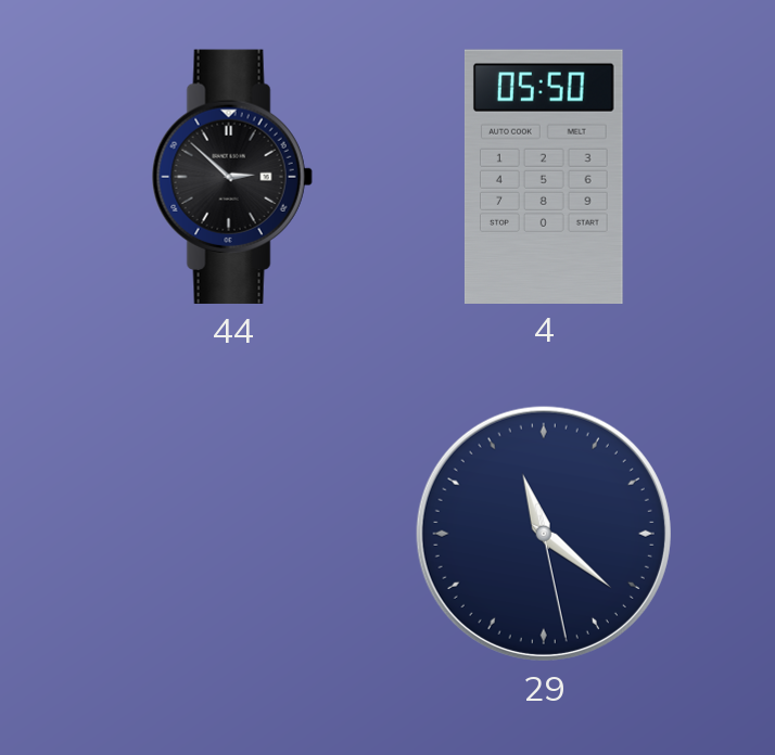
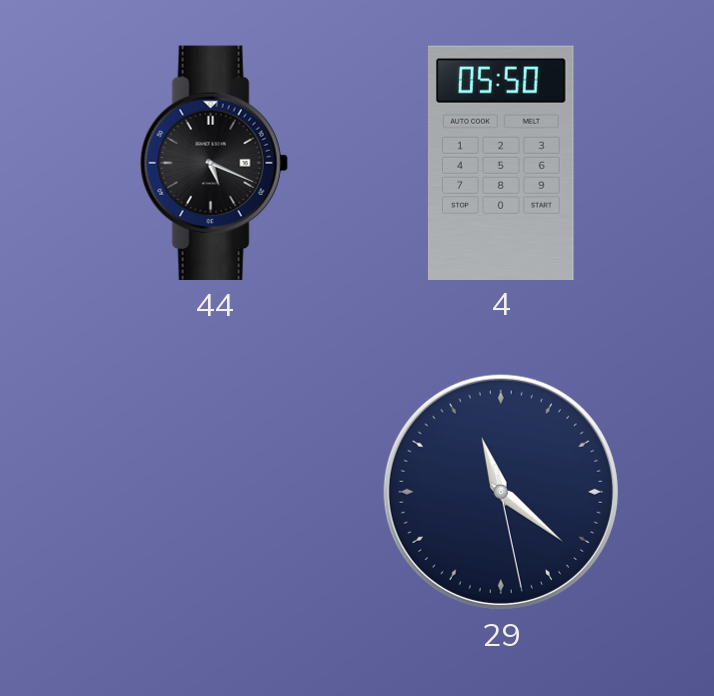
44: 2:52 -> 5:19 (214, 163)
